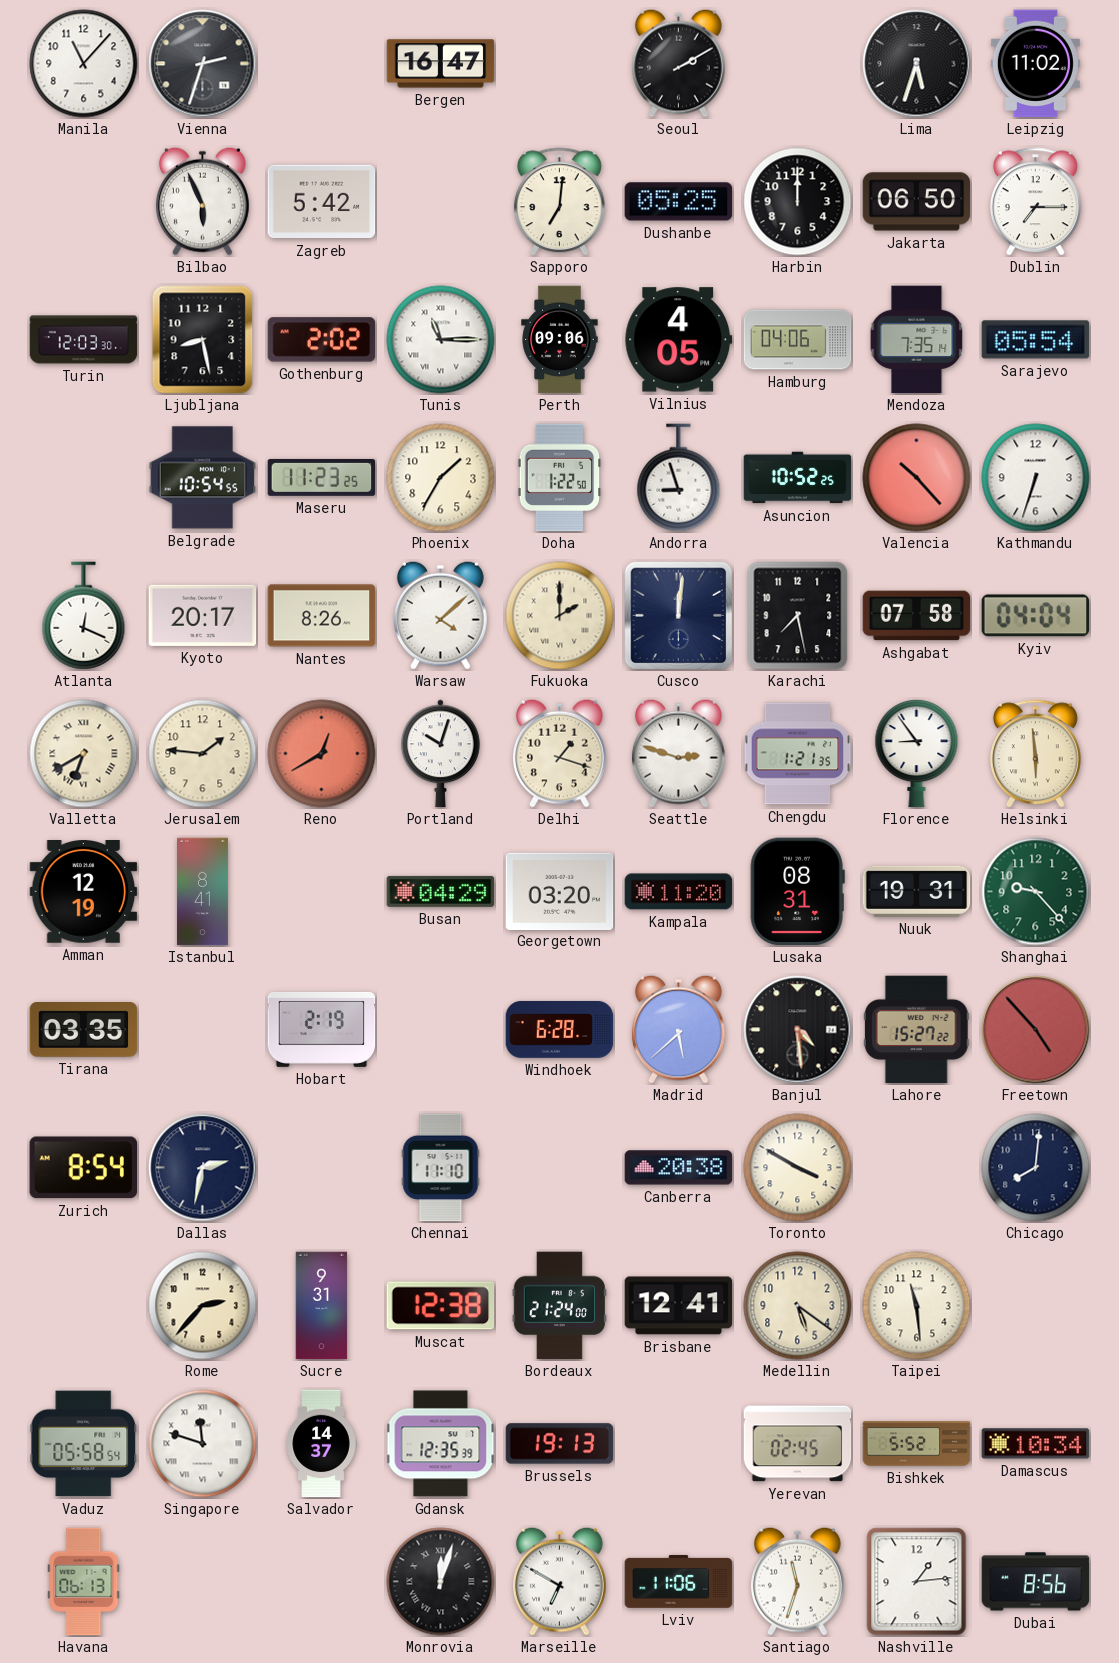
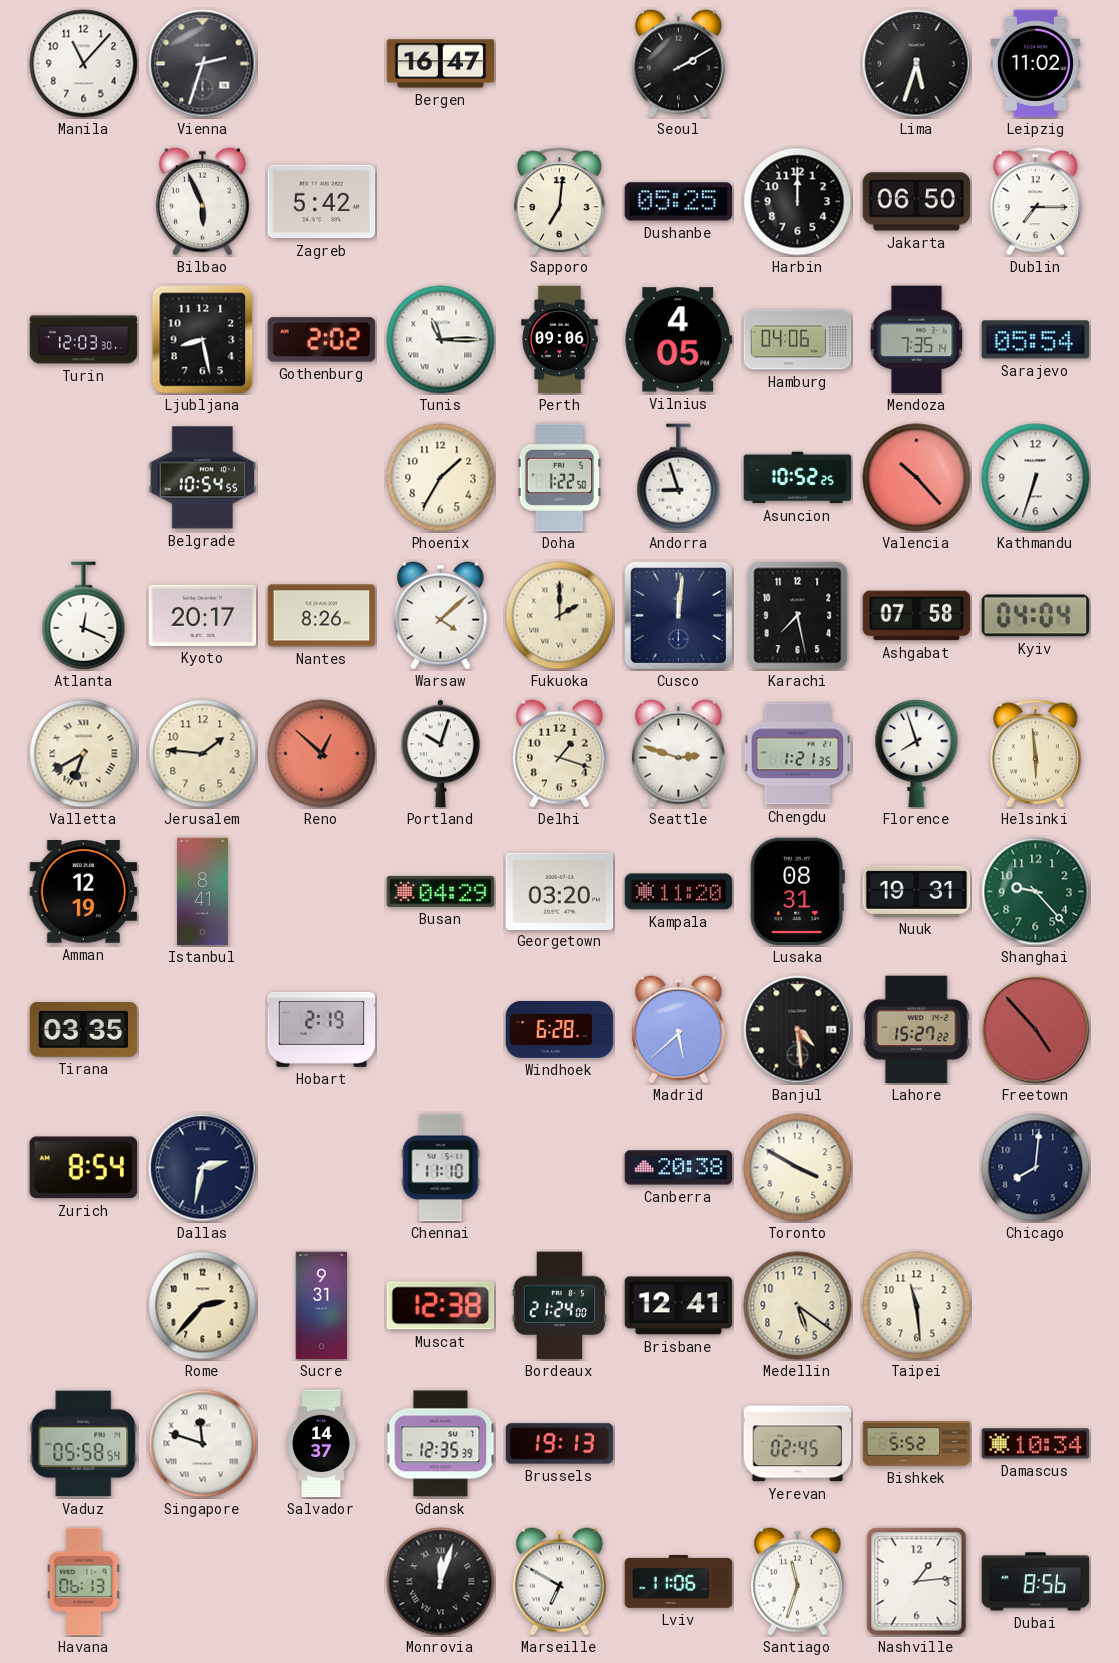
Maseru: 11:23 -> none (322, 477)
Reno: 12:40 -> 12:52 (322, 754)
Florence: 8:54 -> 7:57 (917, 754)
